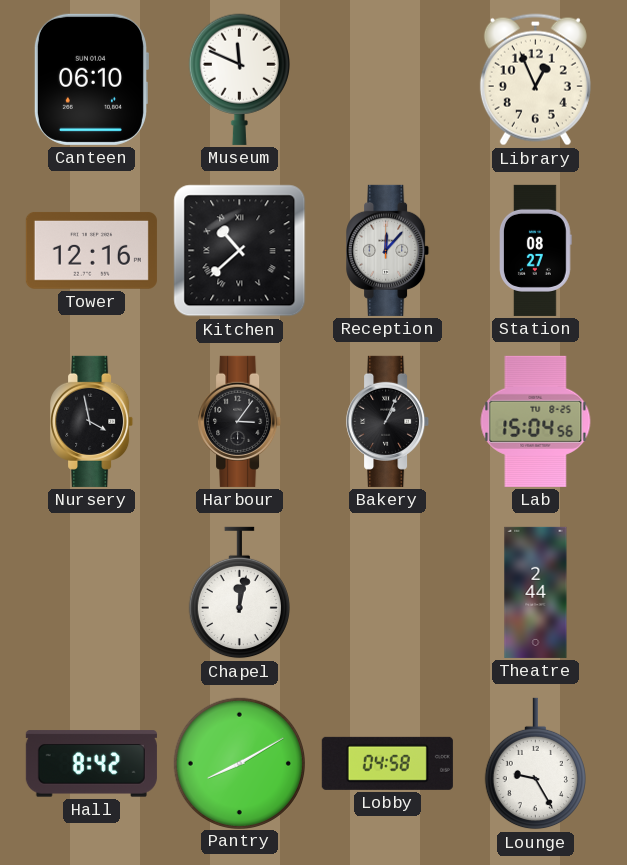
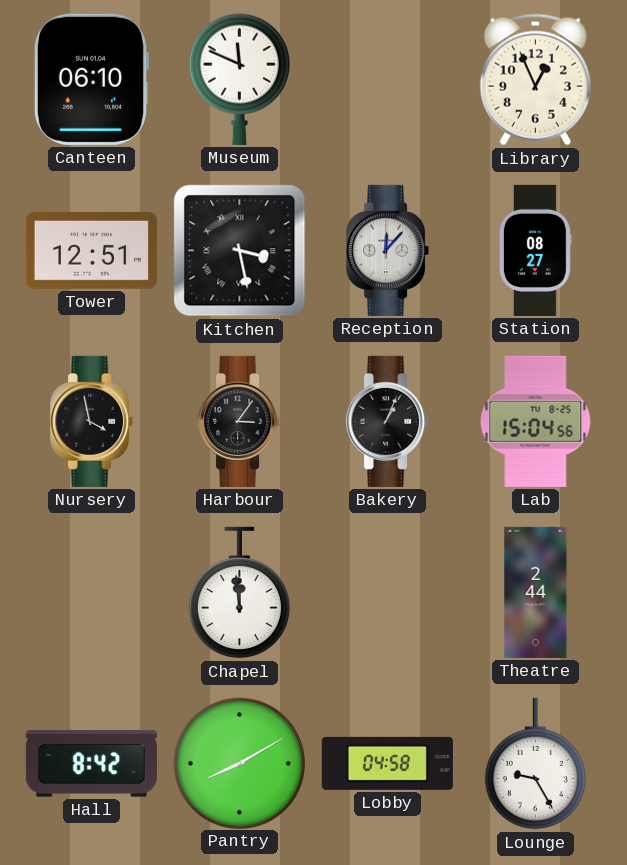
Tower: 12:16 -> 12:51 (91, 250)
Kitchen: 10:38 -> 3:28 (240, 251)
Chapel: 12:02 -> 11:59 (239, 593)
